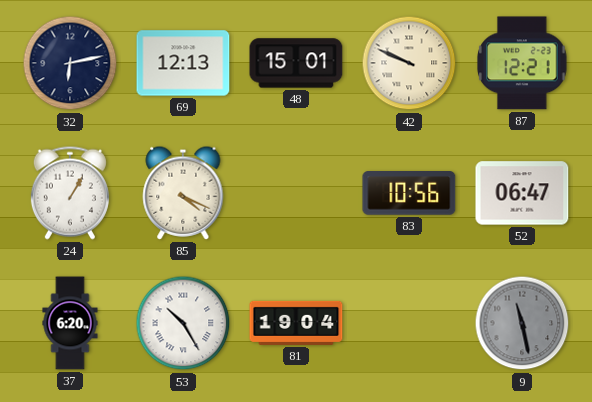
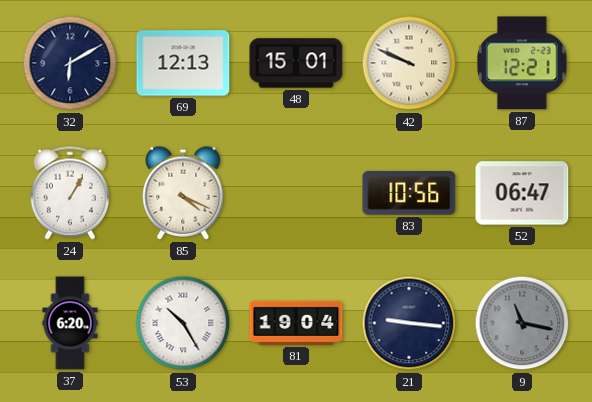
32: 6:13 -> 6:10 (70, 63)
21: none -> 9:16 (409, 323)
9: 11:28 -> 11:17 (522, 323)
